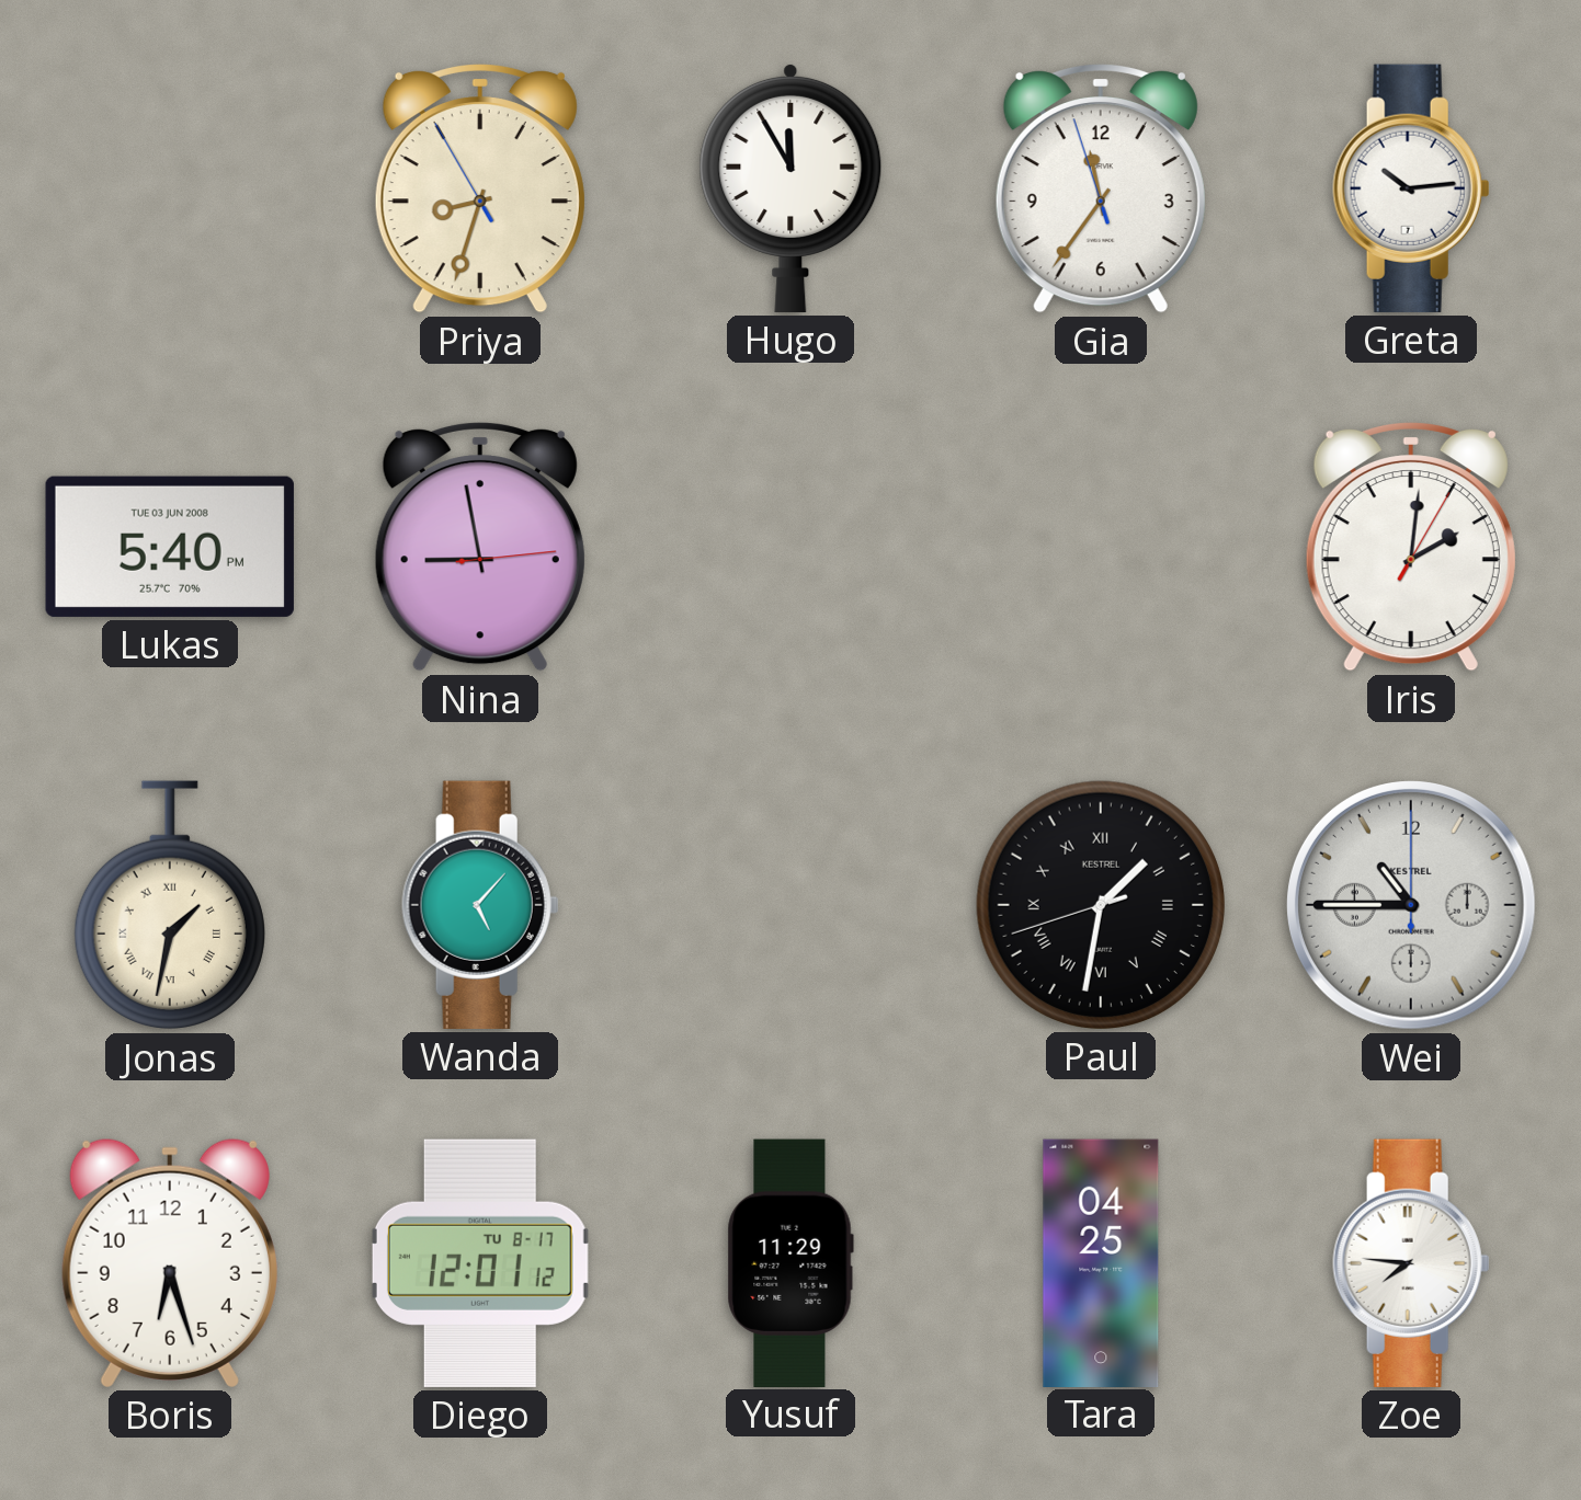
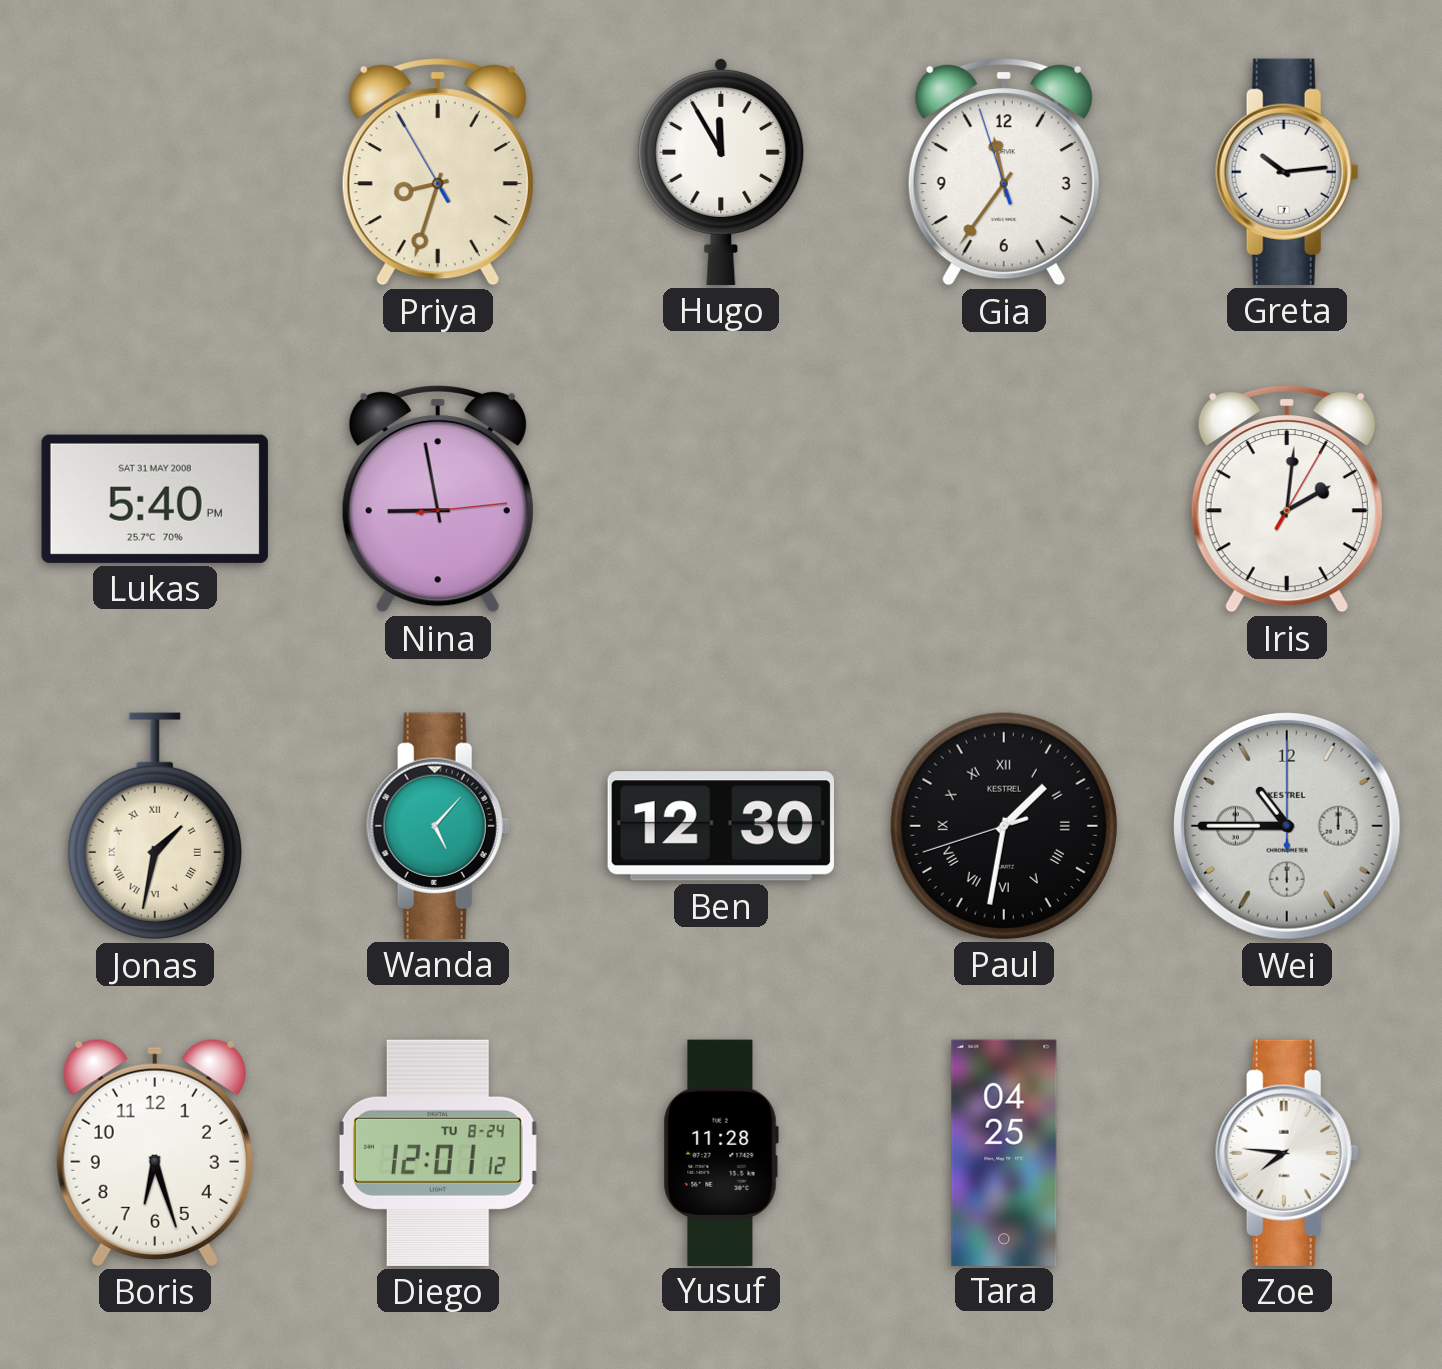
Lukas date: TUE 03 JUN 2008 -> SAT 31 MAY 2008 (155, 499)
Ben: none -> 12:30 (721, 826)
Diego date: TU 8-17 -> TU 8-24 (438, 1153)
Yusuf: 11:29 -> 11:28 (721, 1152)
